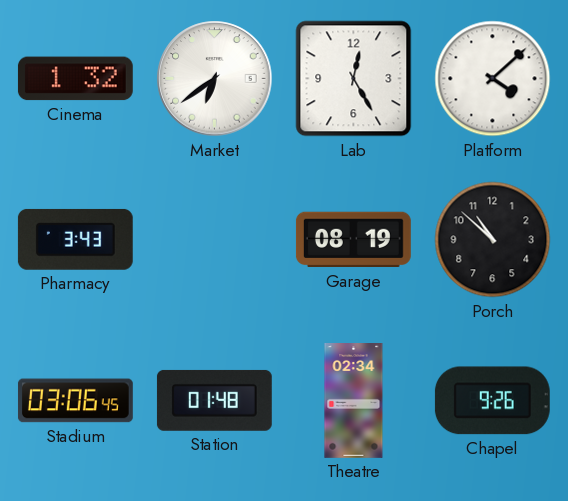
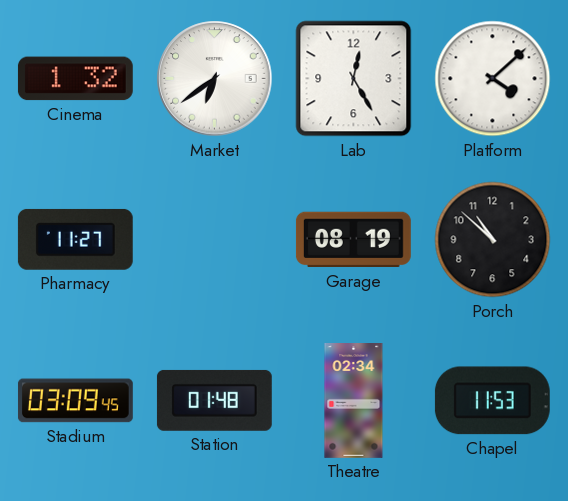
Pharmacy: 3:43 -> 11:27 (75, 239)
Stadium: 03:06 -> 03:09 (75, 401)
Chapel: 9:26 -> 11:53 (492, 401)
